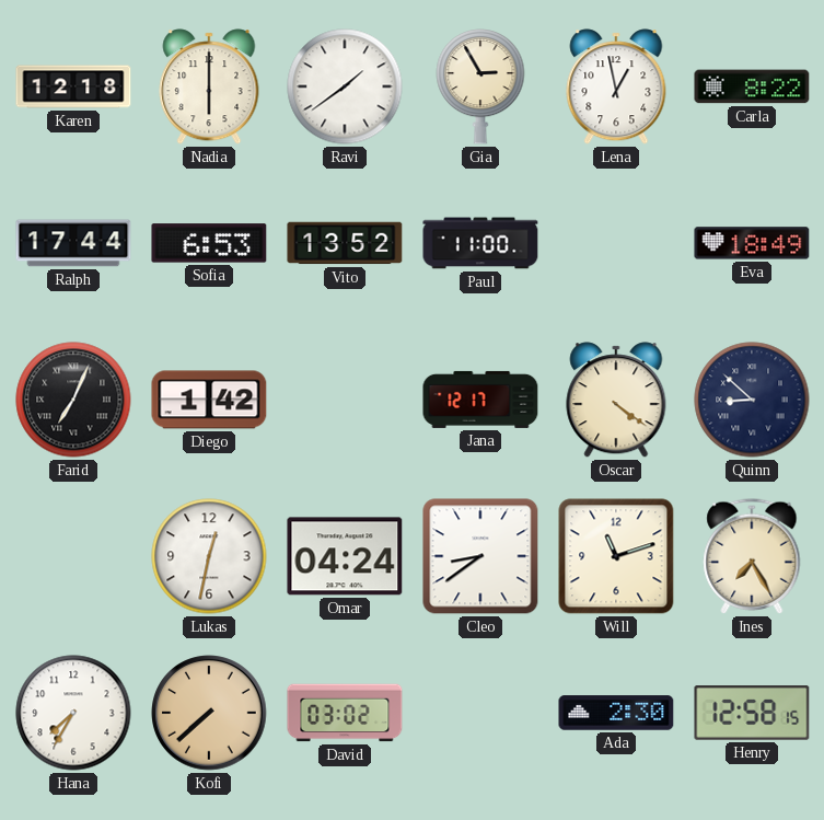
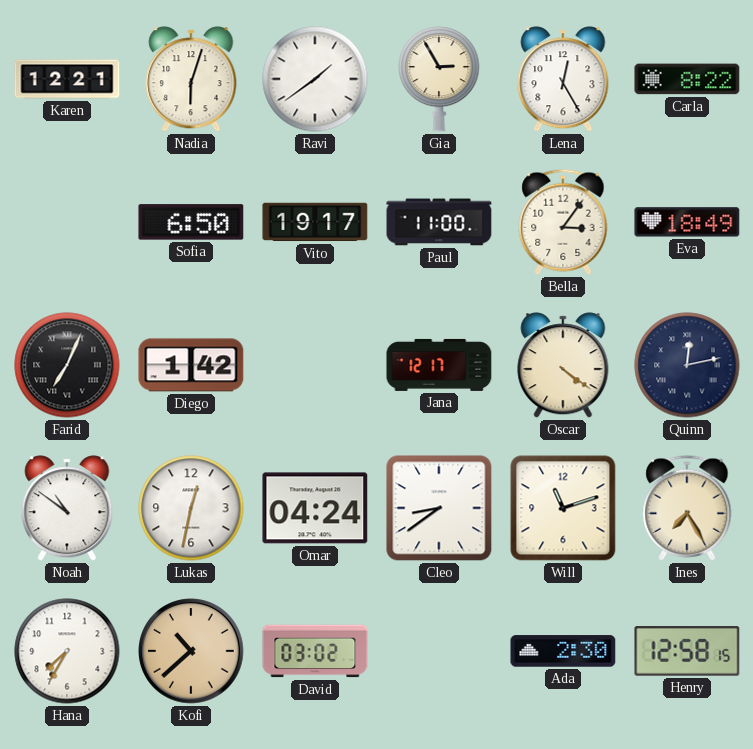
Karen: 12:18 -> 12:21 (67, 79)
Nadia: 6:00 -> 6:03 (191, 79)
Lena: 12:58 -> 12:25 (563, 79)
Ralph: 17:44 -> none (73, 243)
Sofia: 6:53 -> 6:50 (191, 222)
Vito: 13:52 -> 19:17 (315, 222)
Bella: none -> 3:06 (563, 222)
Quinn: 8:52 -> 12:13 (687, 365)
Noah: none -> 10:51 (67, 508)
Kofi: 7:38 -> 10:38 (191, 651)
